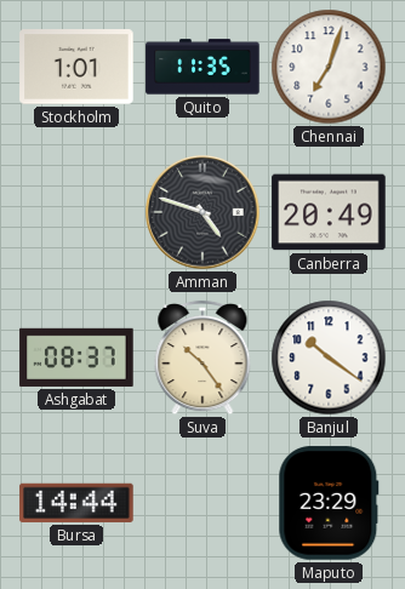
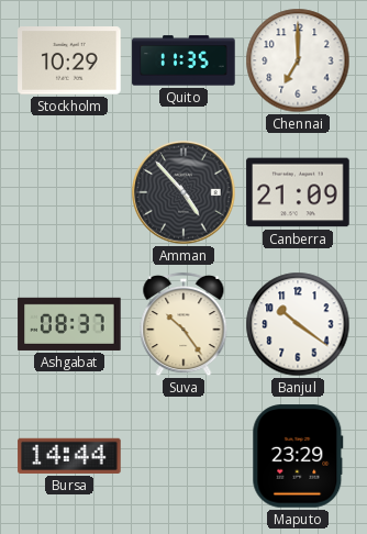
Stockholm: 1:01 -> 10:29 (69, 60)
Chennai: 7:03 -> 7:00 (298, 60)
Amman: 4:48 -> 4:53 (183, 192)
Canberra: 20:49 -> 21:09 (298, 192)
